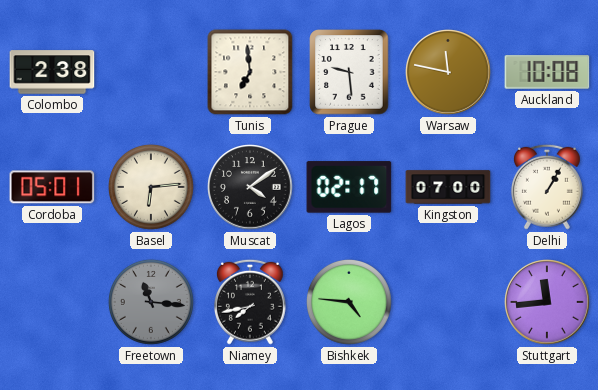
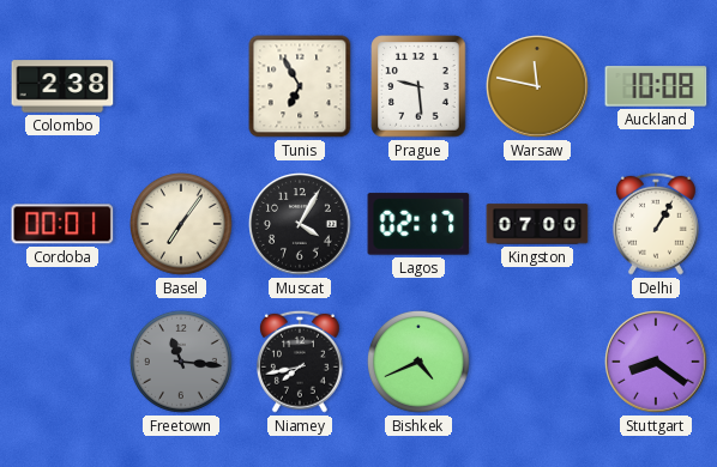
Tunis: 6:59 -> 6:55 (300, 86)
Cordoba: 05:01 -> 00:01 (62, 224)
Basel: 6:14 -> 7:06 (181, 224)
Muscat: 4:09 -> 4:05 (301, 225)
Bishkek: 4:46 -> 4:41 (418, 362)
Stuttgart: 11:44 -> 8:21 (657, 363)
